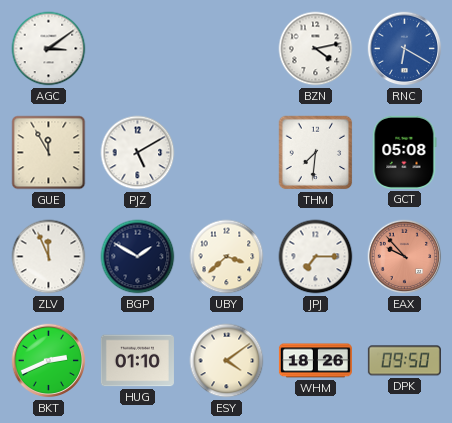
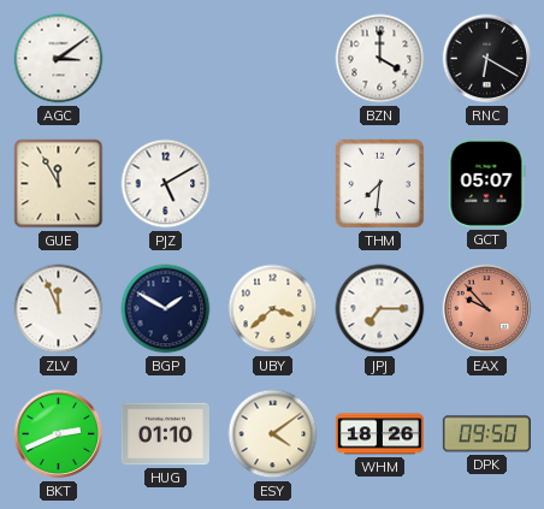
BZN: 4:13 -> 4:00 (380, 59)
RNC dial: blue -> black (487, 59)
GCT: 05:08 -> 05:07 (486, 183)
